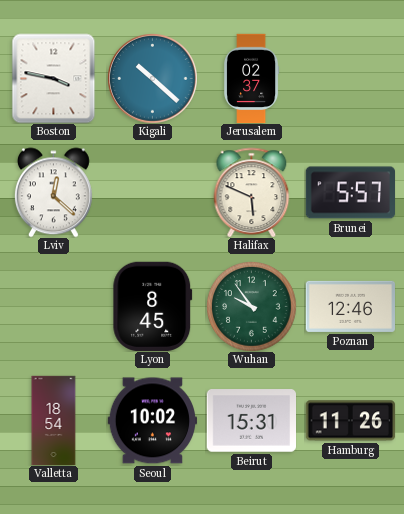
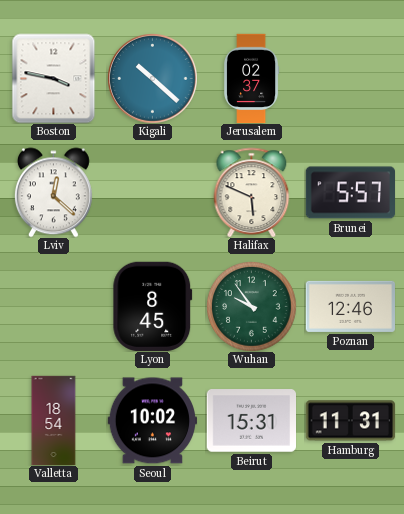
Hamburg: 11:26 -> 11:31 (350, 421)
